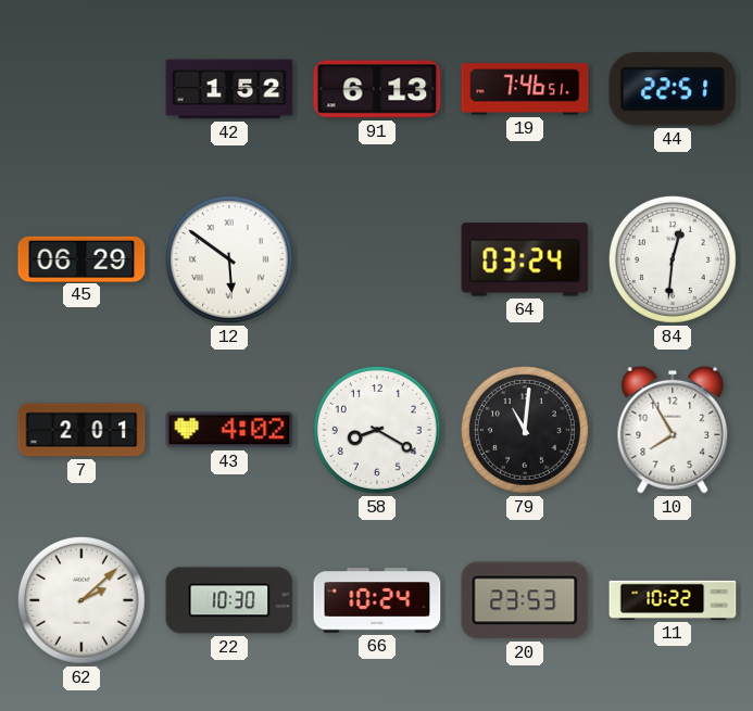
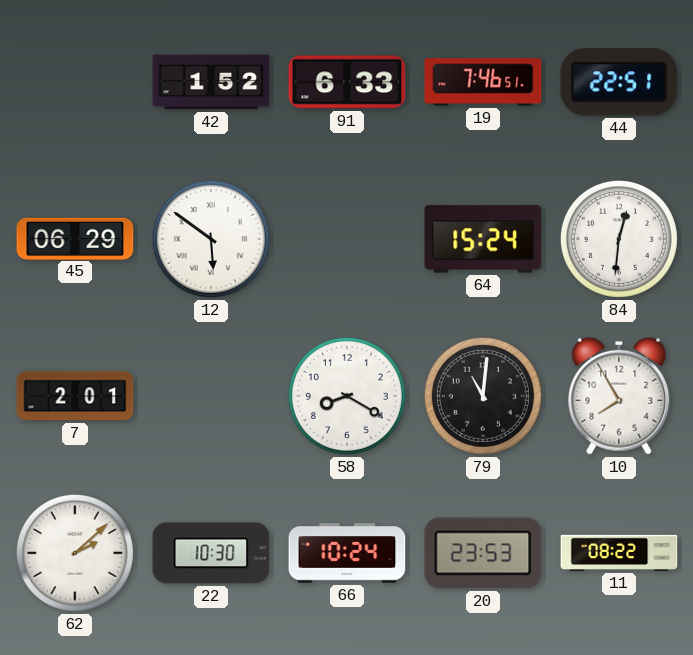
91: 6:13 -> 6:33 (347, 82)
64: 03:24 -> 15:24 (483, 239)
43: 4:02 -> none (229, 430)
11: 10:22 -> 08:22 (619, 553)
